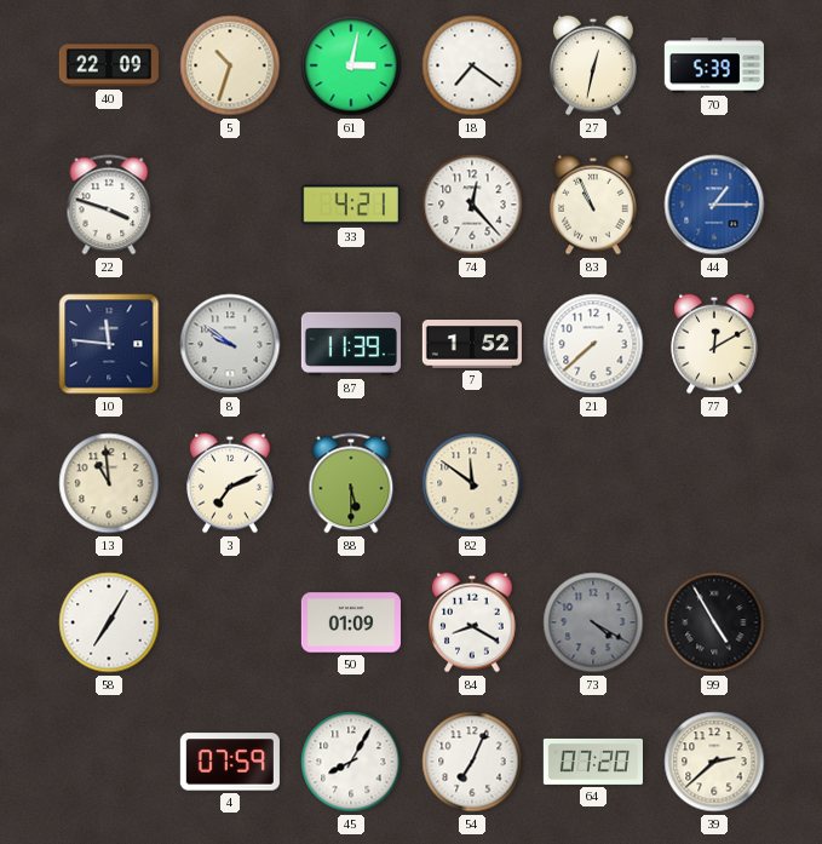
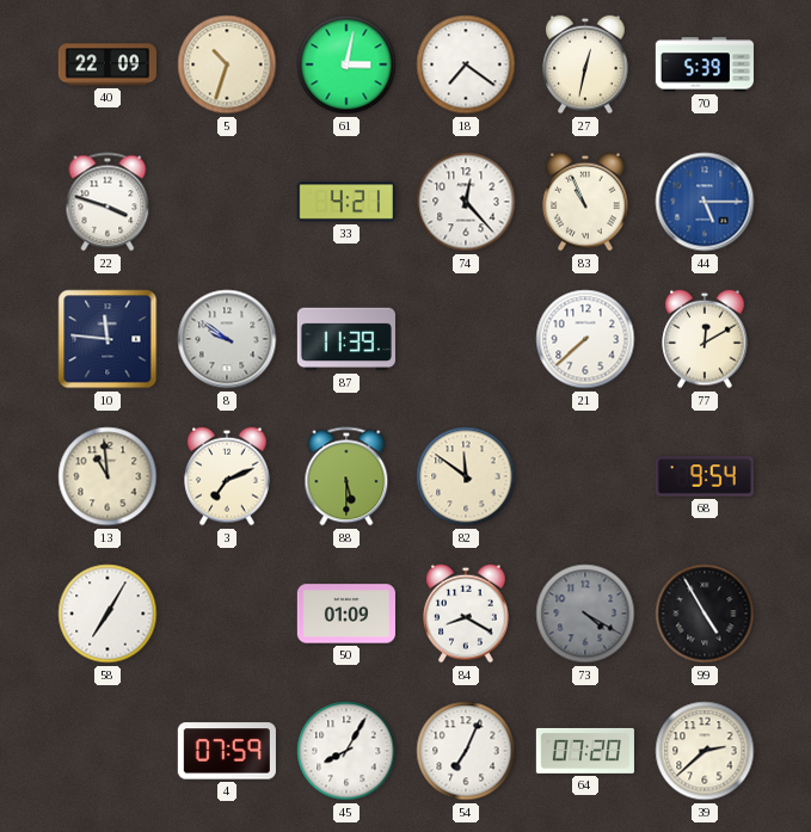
44: 1:15 -> 5:15 (705, 202)
7: 1:52 -> none (472, 345)
68: none -> 9:54 (705, 476)
